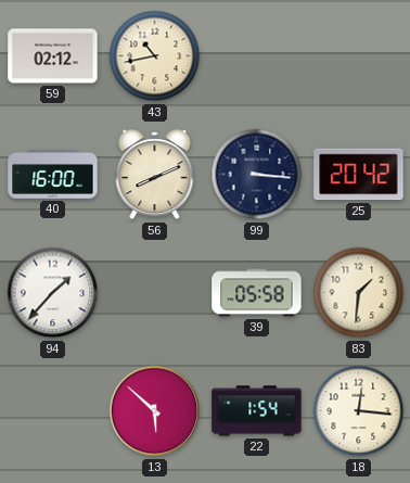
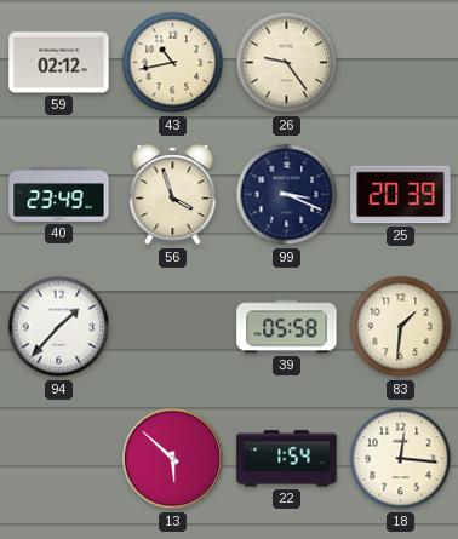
26: none -> 9:24 (287, 63)
40: 16:00 -> 23:49 (59, 195)
56: 8:11 -> 3:57 (173, 195)
99: 3:16 -> 3:19 (287, 195)
25: 20:42 -> 20:39 (401, 195)
